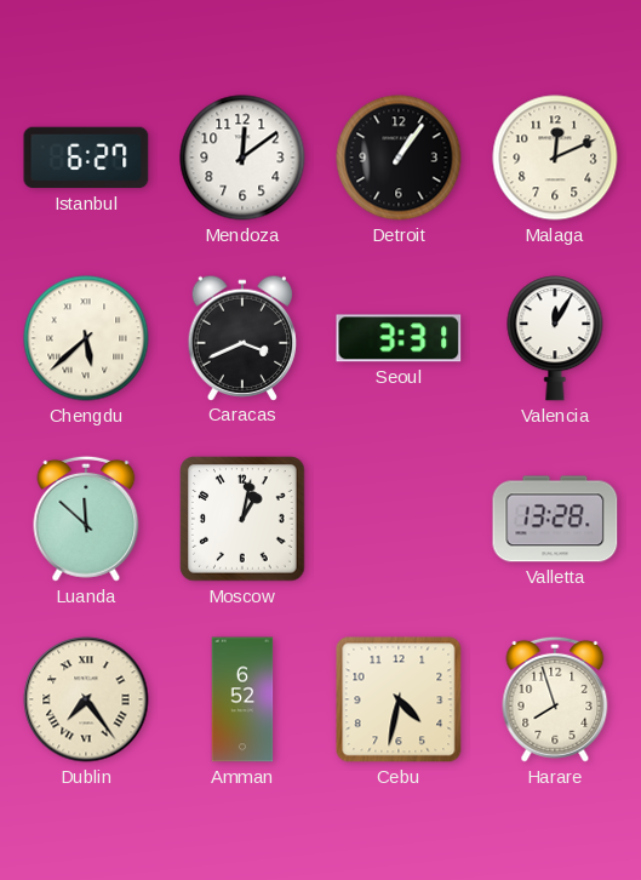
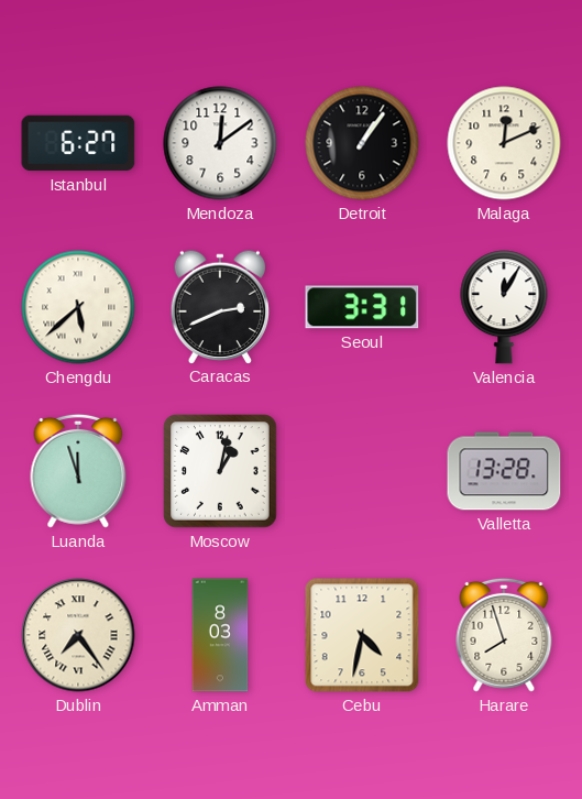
Caracas: 3:41 -> 2:41 (220, 306)
Luanda: 11:52 -> 11:57 (78, 471)
Amman: 6:52 -> 8:03 (220, 635)
